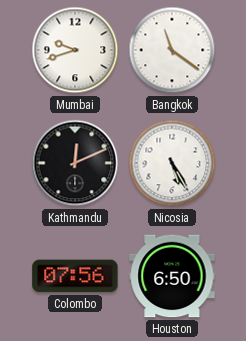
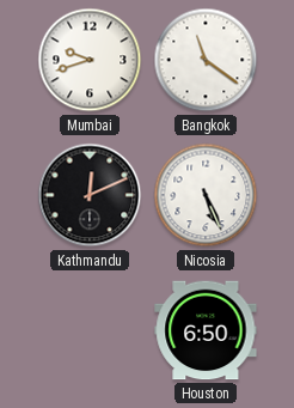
Nicosia: 5:25 -> 5:26 (206, 195)
Colombo: 07:56 -> none (75, 276)
